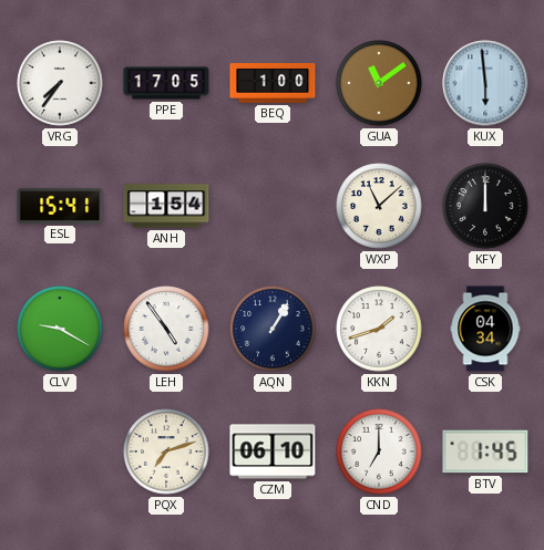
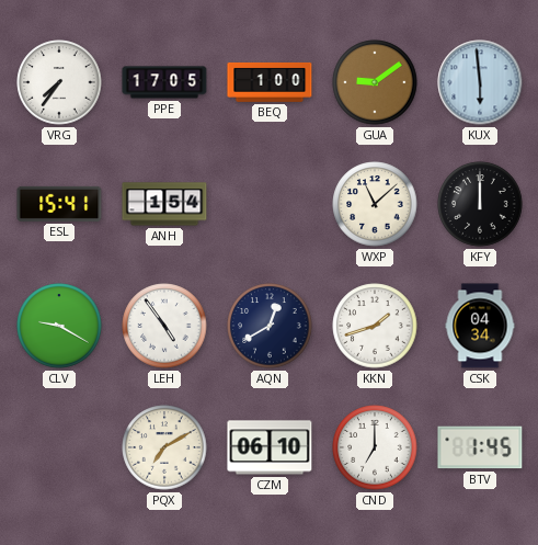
GUA: 11:09 -> 9:09 (375, 82)
AQN: 1:05 -> 12:40 (270, 326)
PQX: 7:12 -> 7:10 (164, 447)
